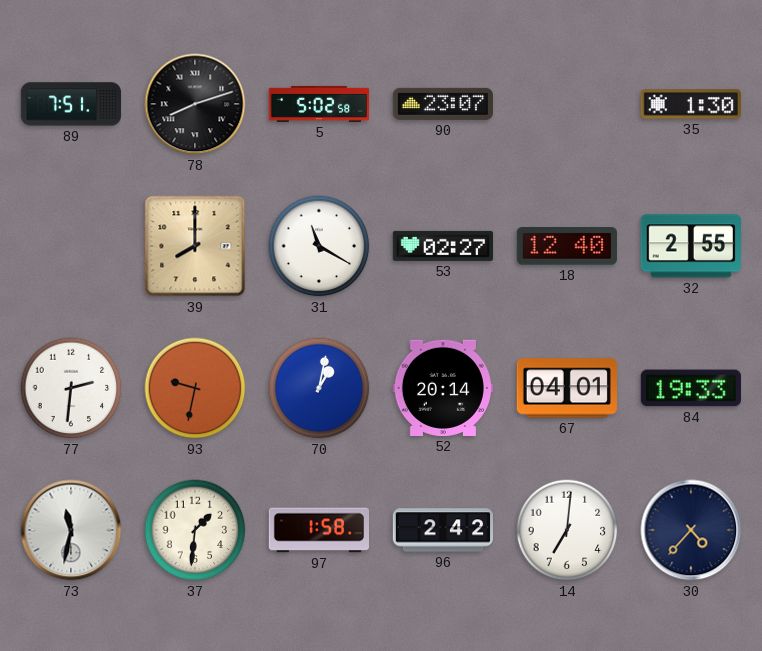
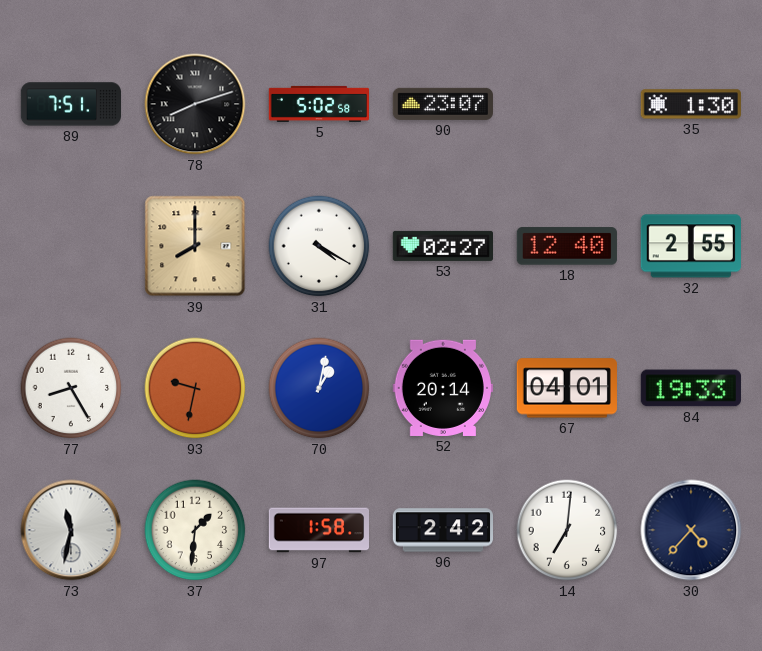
31: 11:20 -> 4:20 (319, 246)
77: 2:31 -> 8:25 (71, 388)
